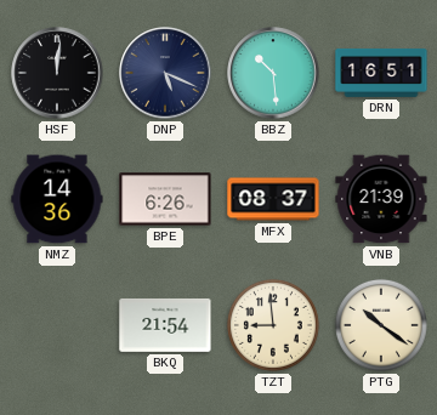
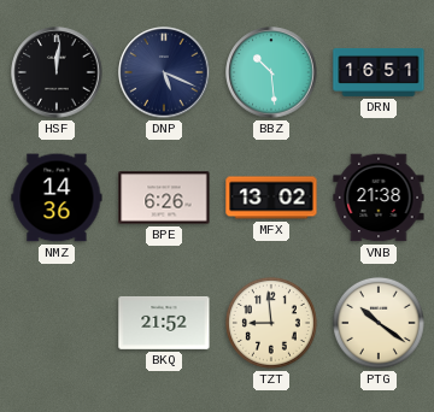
MFX: 08:37 -> 13:02 (271, 198)
VNB: 21:39 -> 21:38 (379, 198)
BKQ: 21:54 -> 21:52 (164, 323)
